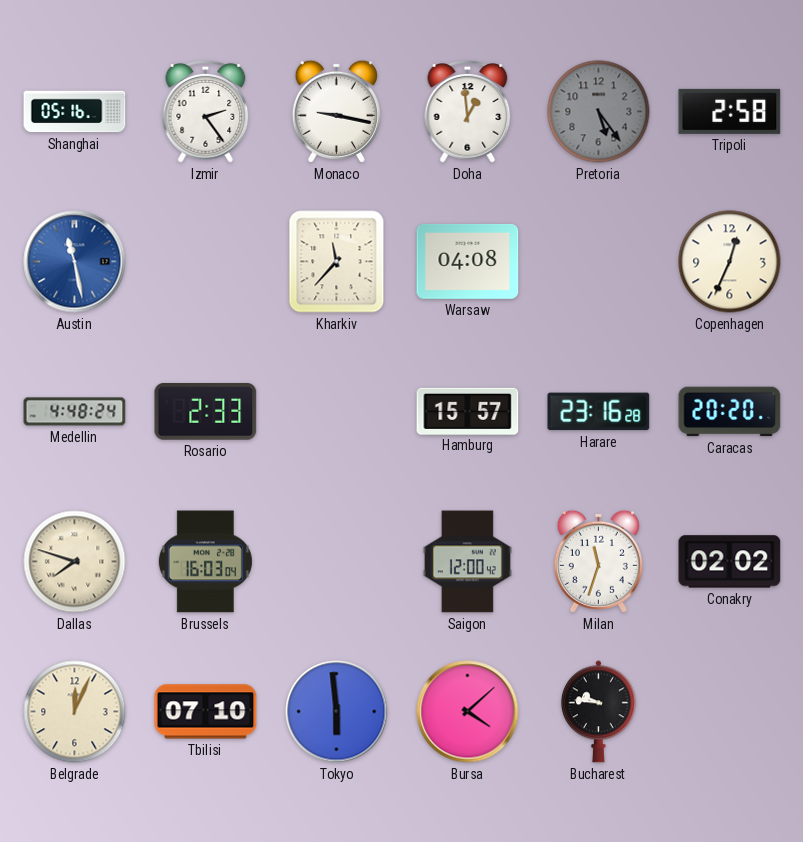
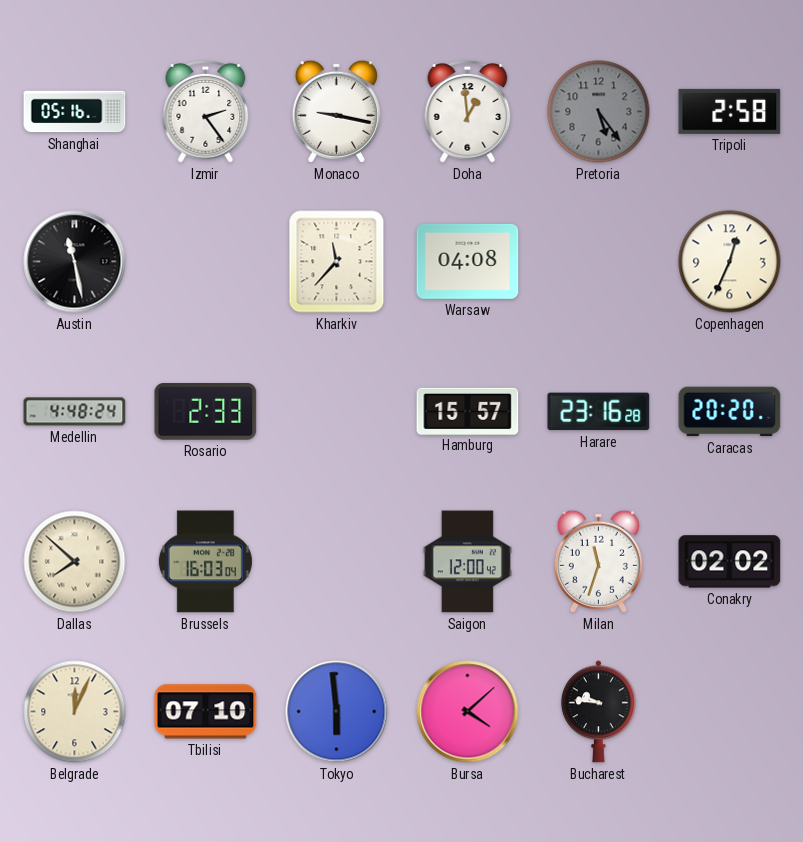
Austin dial: blue -> black (75, 262)
Dallas: 7:48 -> 7:52 (75, 562)
